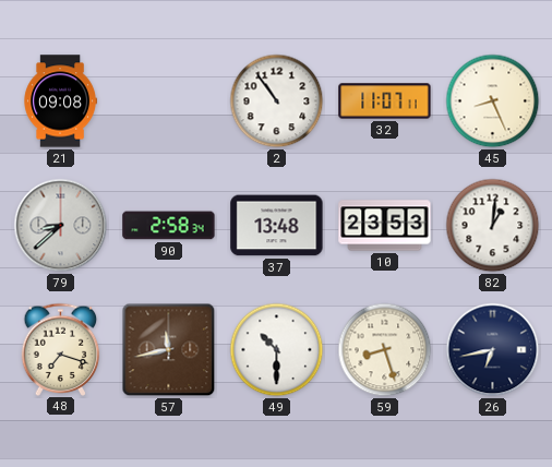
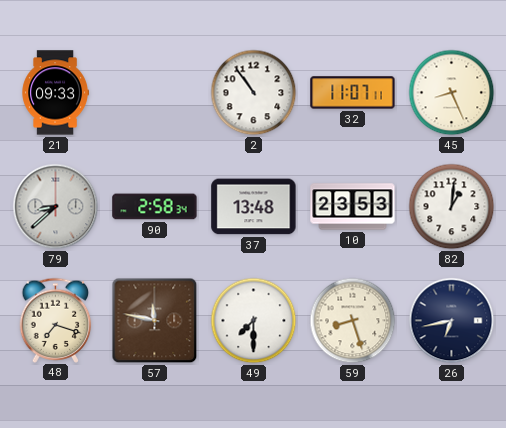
21: 09:08 -> 09:33 (55, 93)
57: 11:43 -> 11:47 (155, 321)
49: 10:30 -> 7:30 (254, 321)
